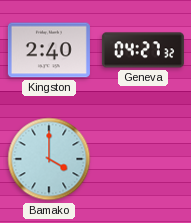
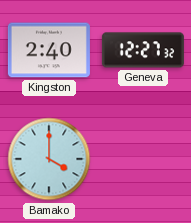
Geneva: 04:27 -> 12:27 (143, 50)
